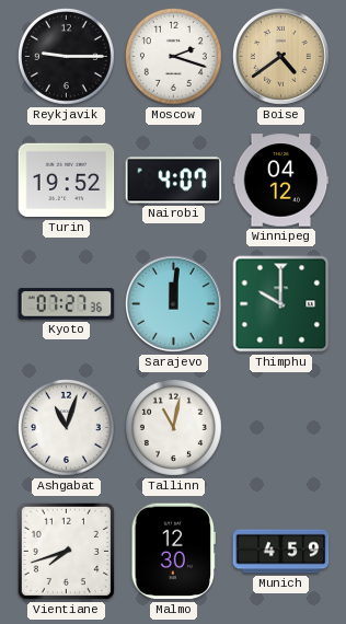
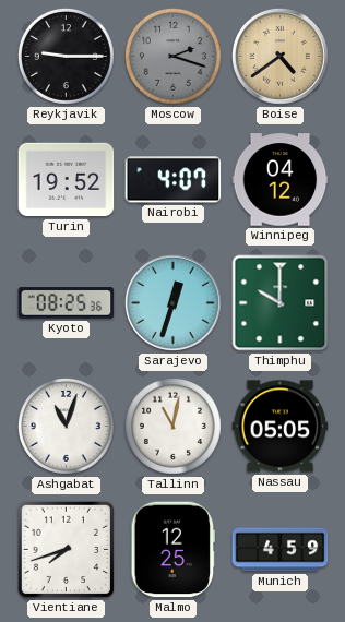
Moscow dial: white -> grey (172, 56)
Kyoto: 07:27 -> 08:25 (67, 303)
Sarajevo: 12:01 -> 12:33 (172, 302)
Nassau: none -> 05:05 (281, 427)
Malmo: 12:30 -> 12:25 (172, 550)
